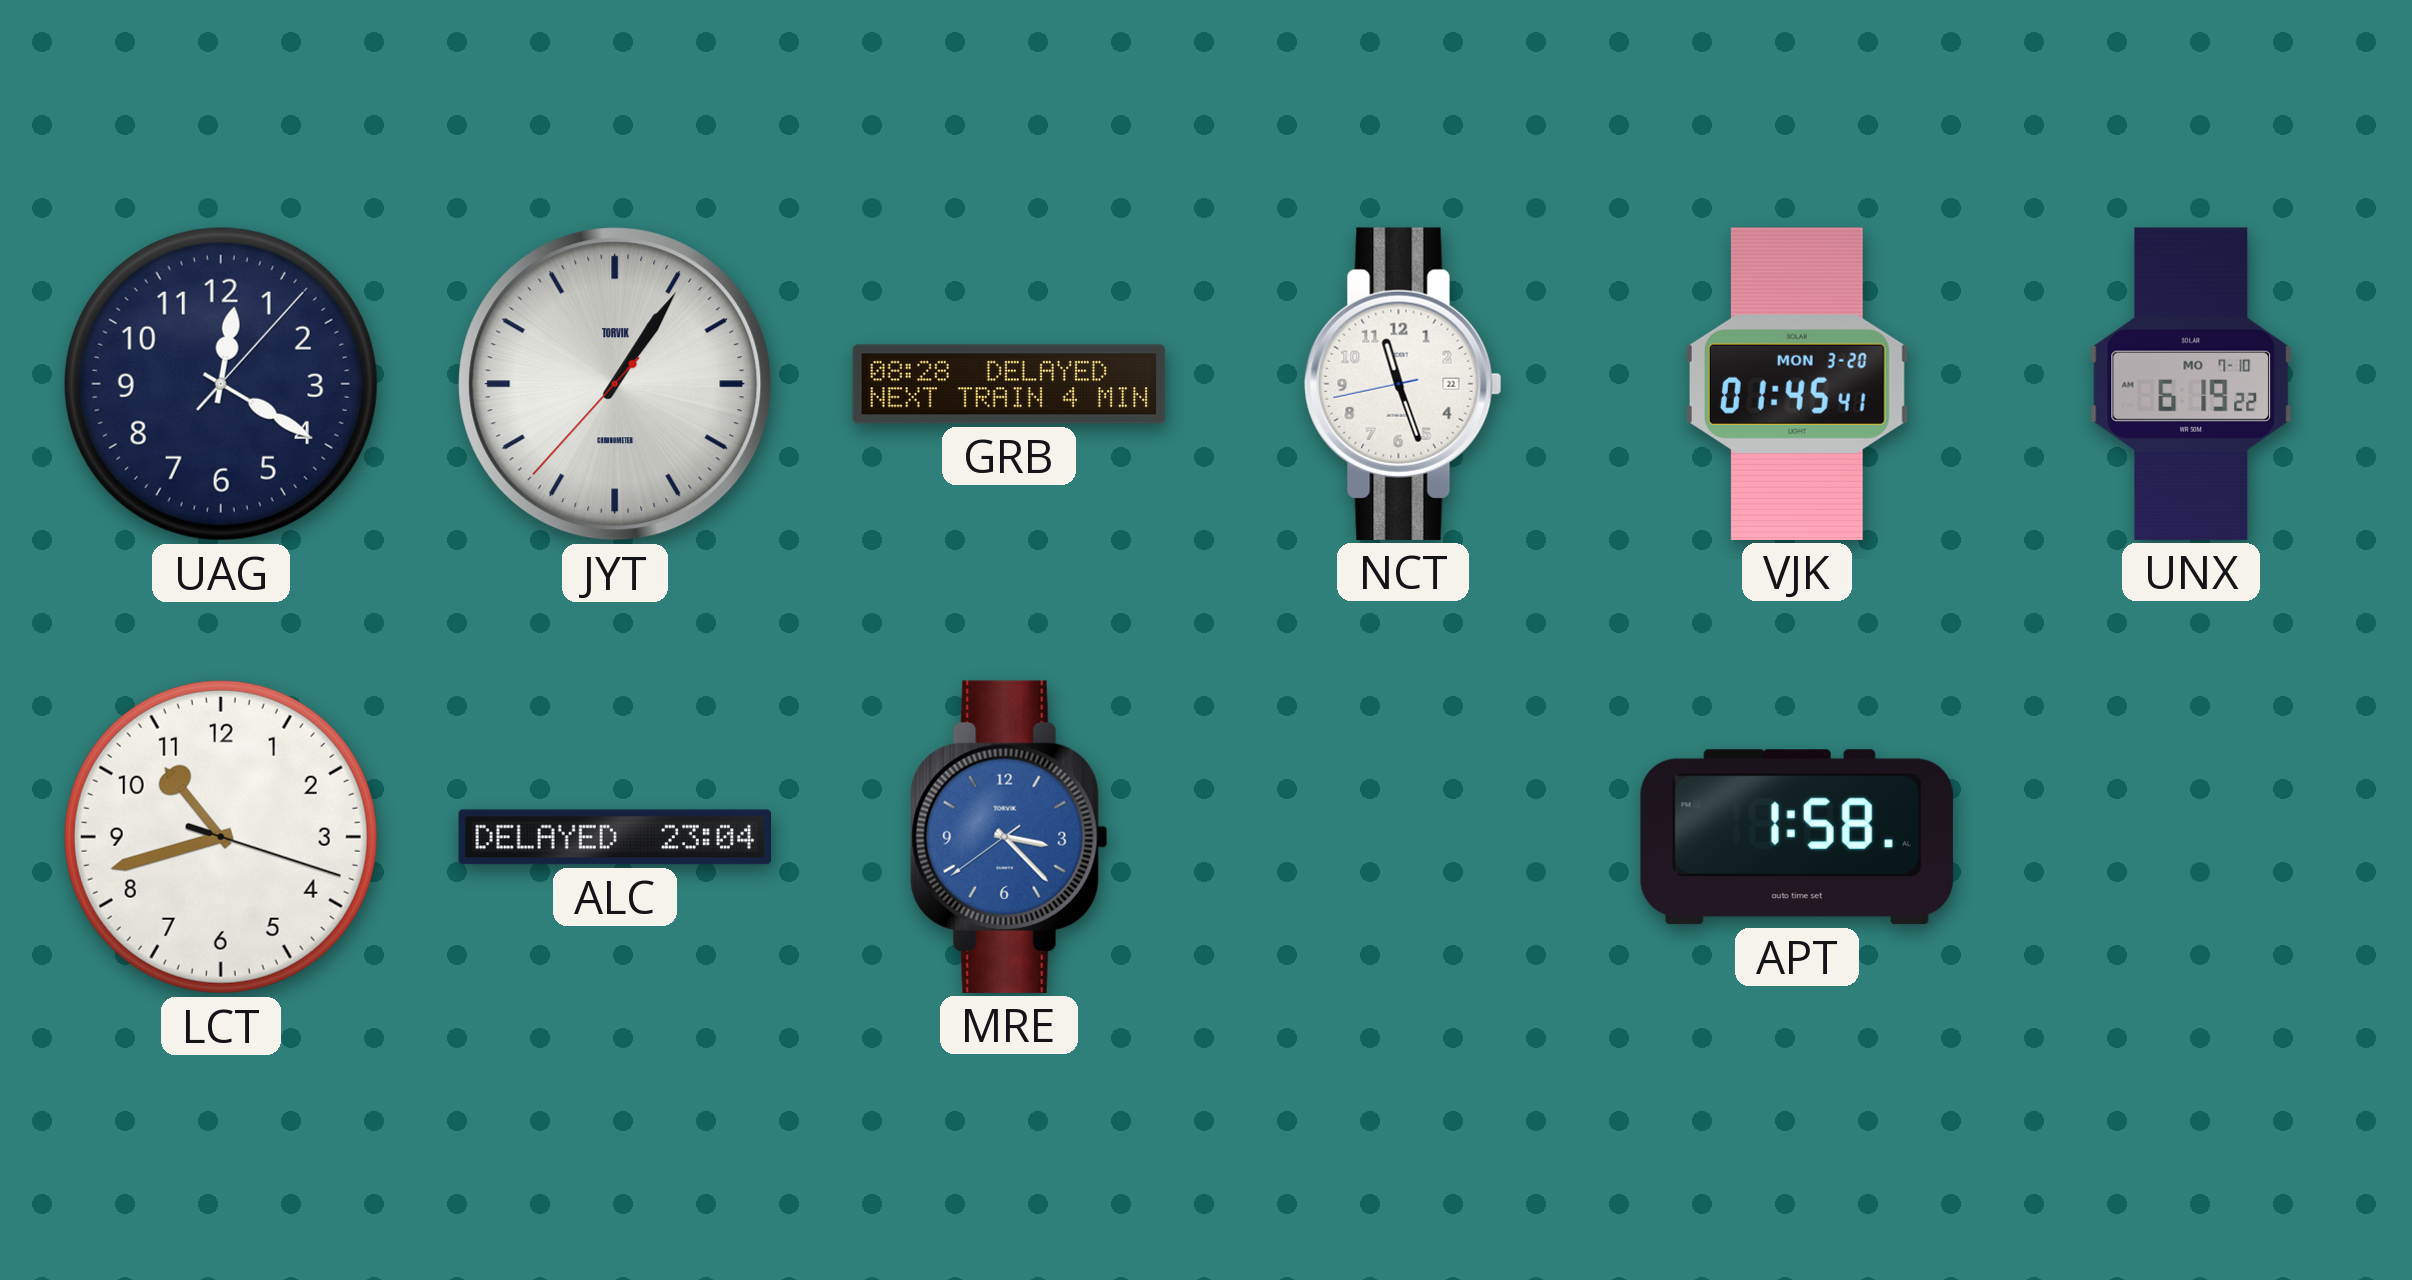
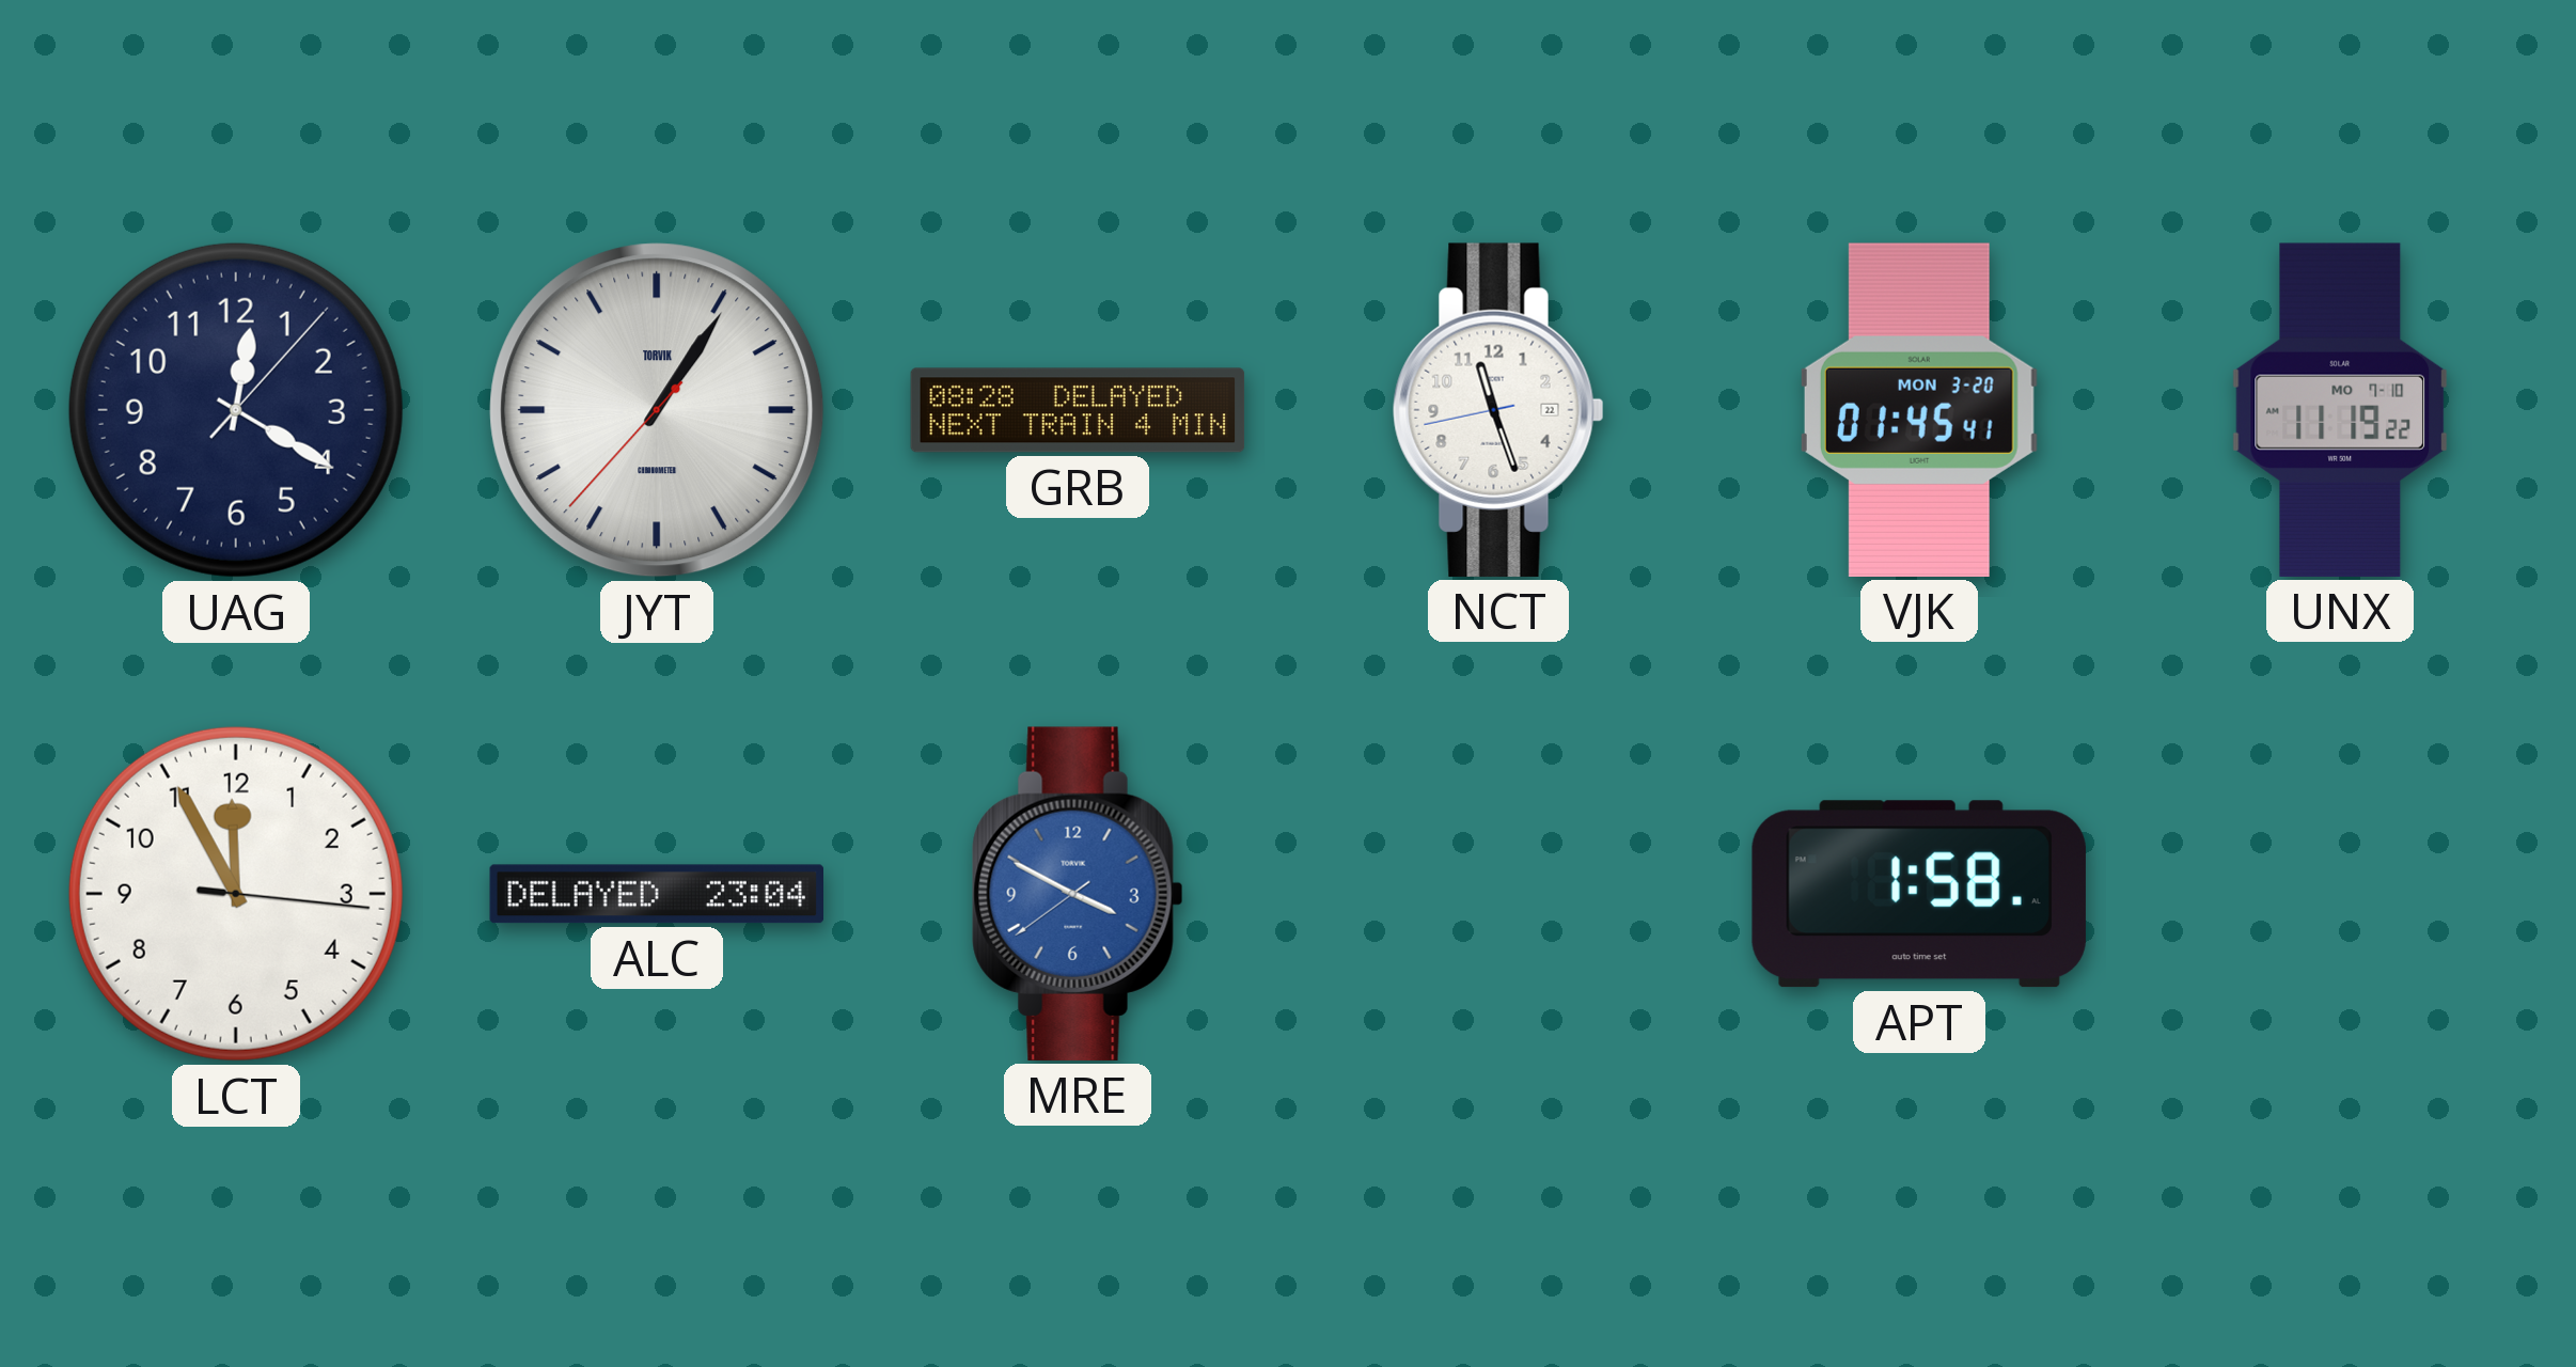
UNX: 6:19 -> 11:19 (2340, 410)
LCT: 10:42 -> 11:55 (236, 894)
MRE: 3:22 -> 3:49 (1078, 894)
